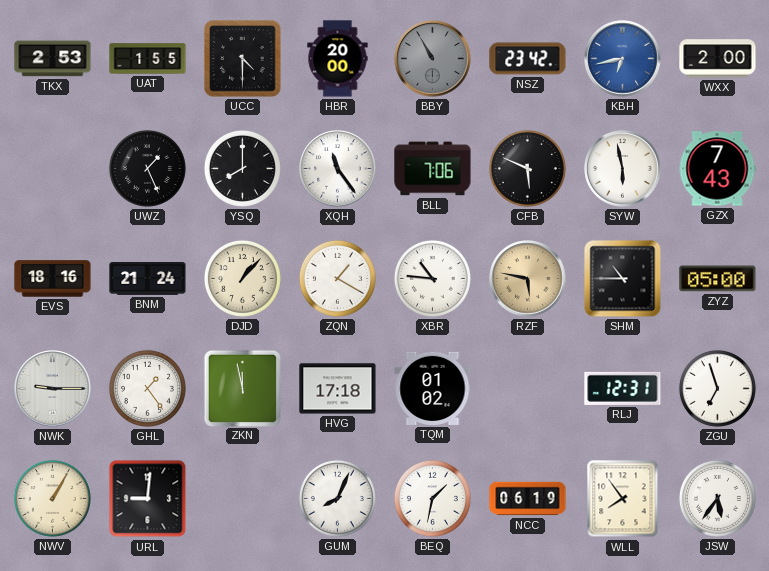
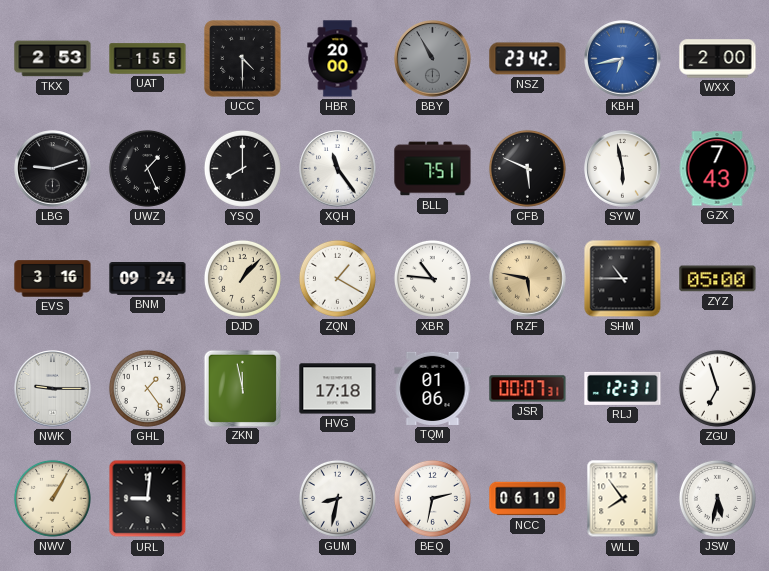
LBG: none -> 9:12 (53, 169)
BLL: 7:06 -> 7:51 (433, 169)
EVS: 18:16 -> 3:16 (53, 279)
BNM: 21:24 -> 09:24 (148, 279)
TQM: 01:02 -> 01:06 (433, 388)
JSR: none -> 00:07 (528, 389)
GUM: 8:04 -> 8:32 (337, 498)
BEQ: 1:32 -> 2:32 (432, 498)
JSW: 5:36 -> 5:32 (717, 498)
